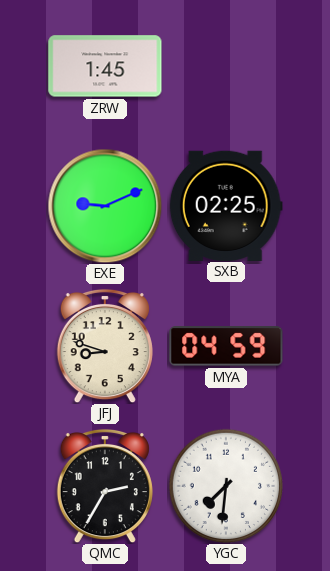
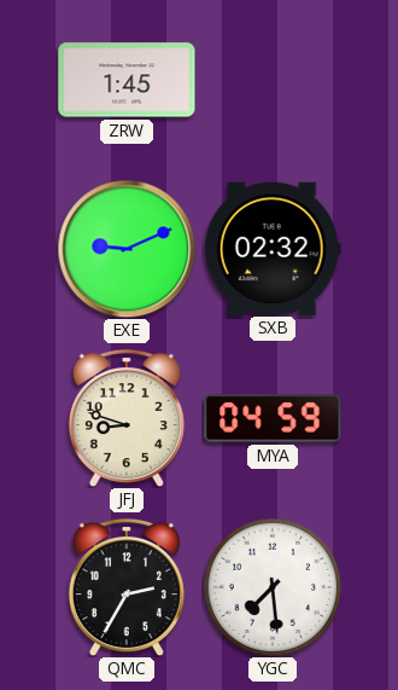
SXB: 02:25 -> 02:32 (273, 248)
YGC: 7:31 -> 7:29 (273, 587)
